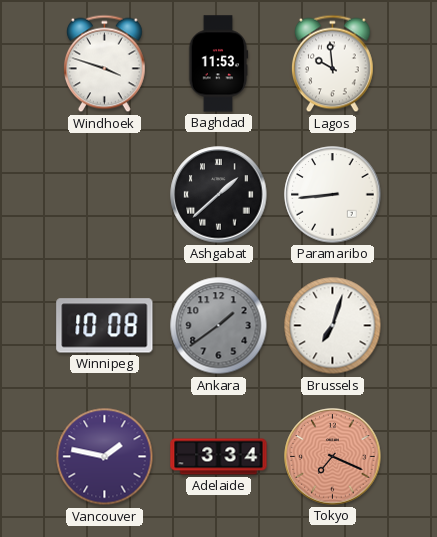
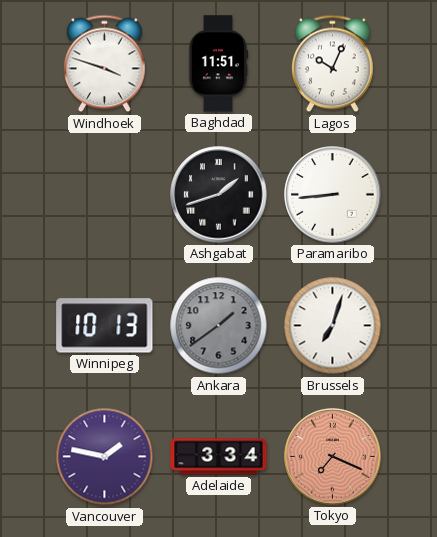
Baghdad: 11:53 -> 11:51 (218, 64)
Lagos: 9:59 -> 10:04 (332, 64)
Ashgabat: 1:38 -> 1:42 (219, 195)
Winnipeg: 10:08 -> 10:13 (105, 326)
